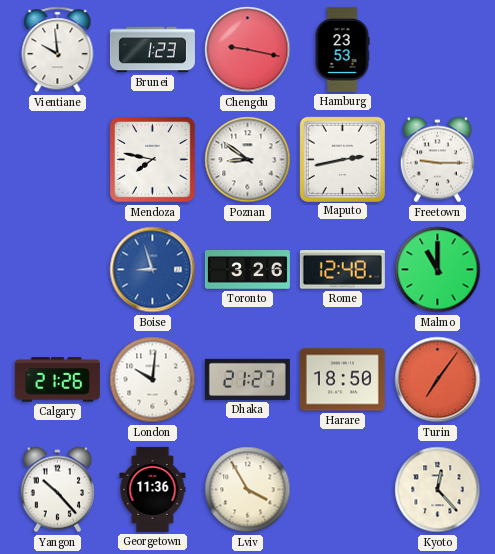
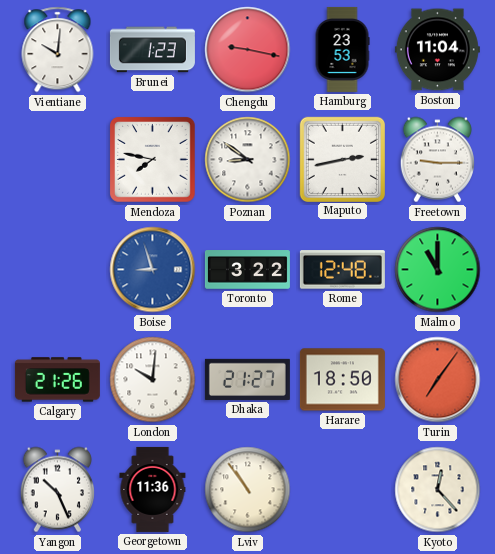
Vientiane: 9:59 -> 10:01 (58, 50)
Boston: none -> 11:04 (437, 50)
Toronto: 3:26 -> 3:22 (247, 270)
Yangon: 10:23 -> 10:26 (57, 490)
Lviv: 3:55 -> 10:54 (248, 490)
